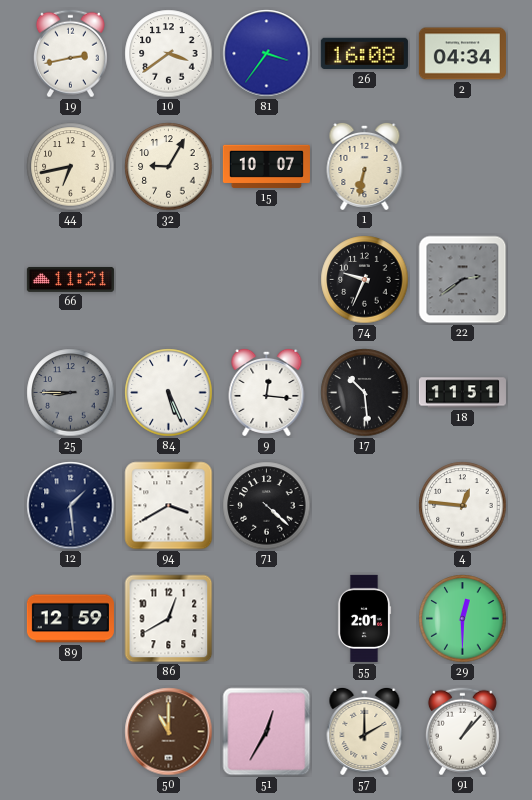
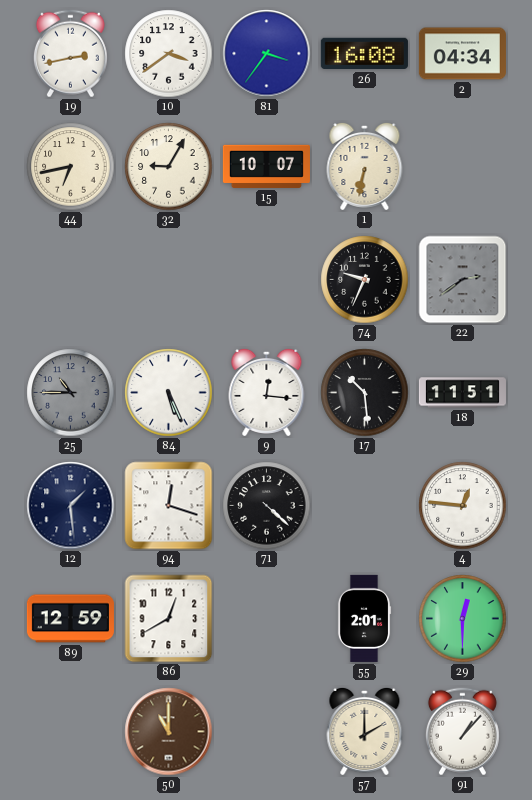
66: 11:21 -> none (70, 279)
25: 8:45 -> 10:45 (71, 393)
94: 3:40 -> 12:18 (169, 506)
51: 12:35 -> none (267, 732)
